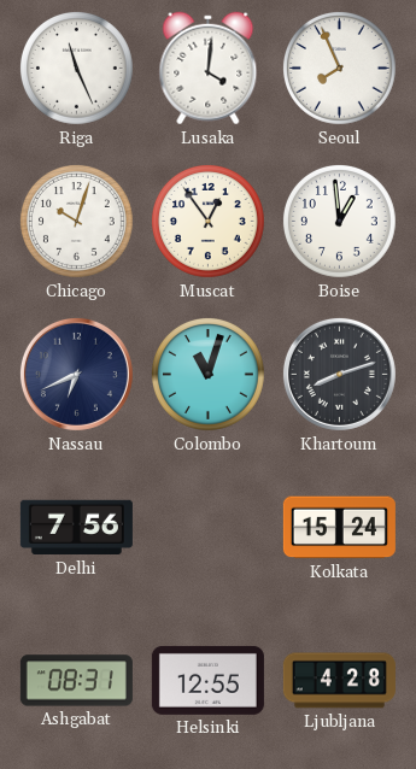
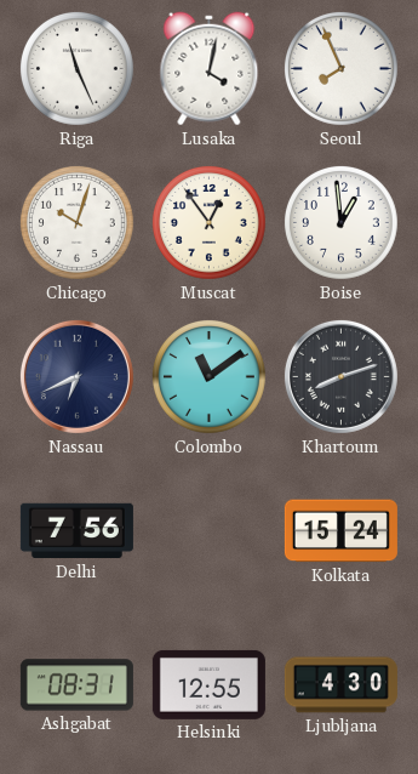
Lusaka: 4:01 -> 4:02 (210, 69)
Colombo: 11:03 -> 11:09 (210, 377)
Ljubljana: 4:28 -> 4:30 (340, 685)
